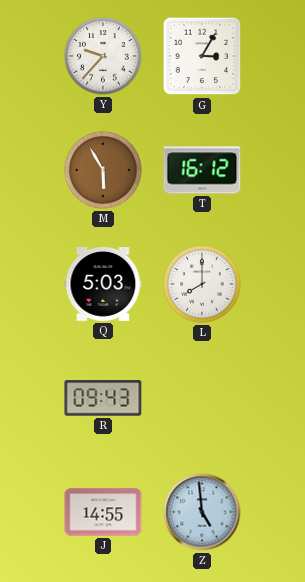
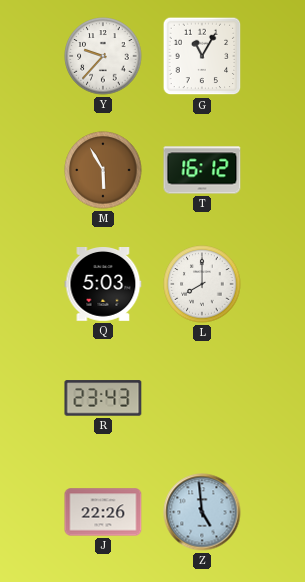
G: 3:05 -> 11:05 (202, 56)
R: 09:43 -> 23:43 (103, 398)
J: 14:55 -> 22:26 (103, 512)
